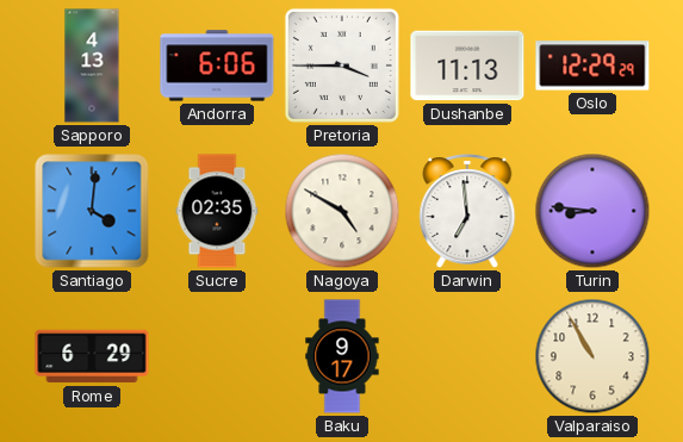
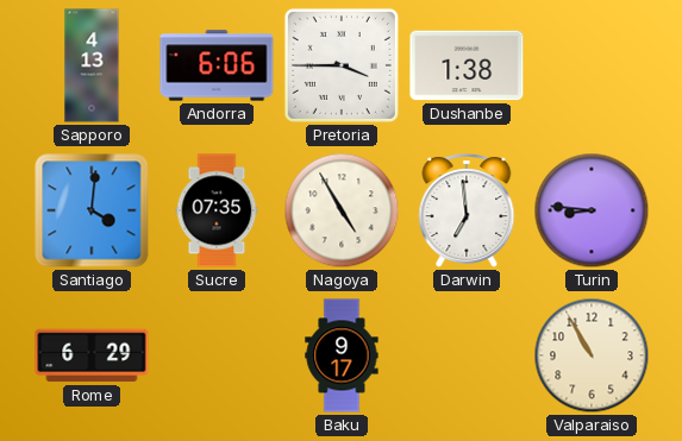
Dushanbe: 11:13 -> 1:38 (467, 65)
Oslo: 12:29 -> none (592, 66)
Sucre: 02:35 -> 07:35 (217, 210)
Nagoya: 4:50 -> 4:55 (342, 210)
